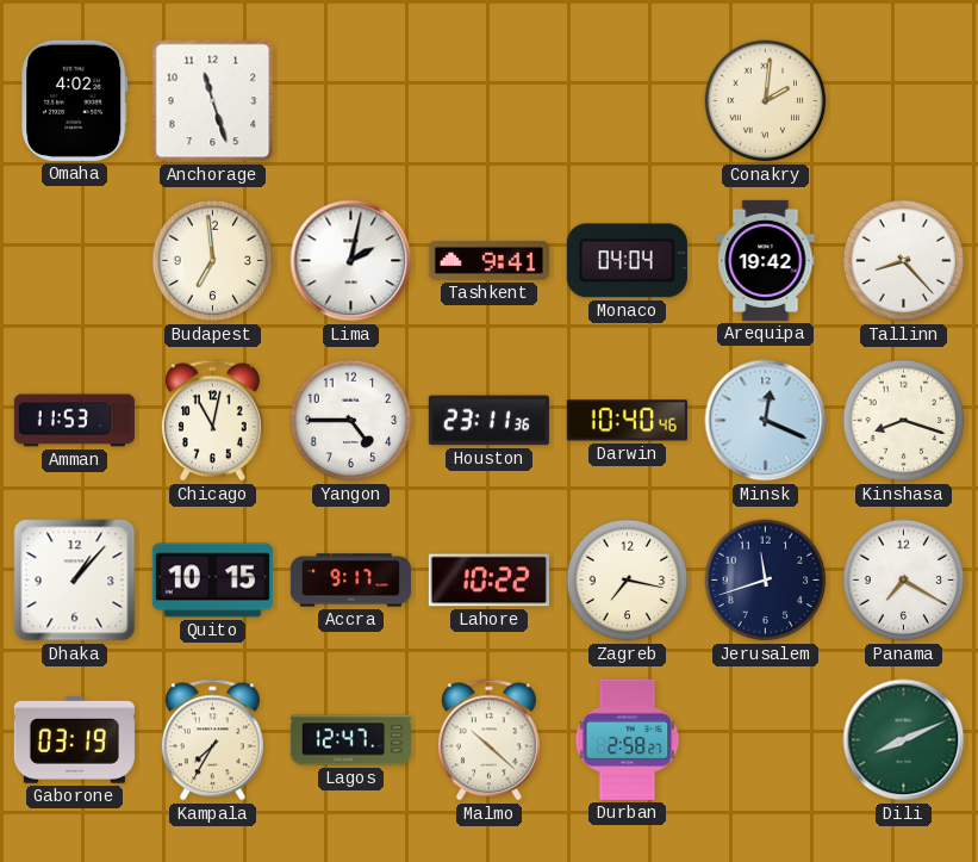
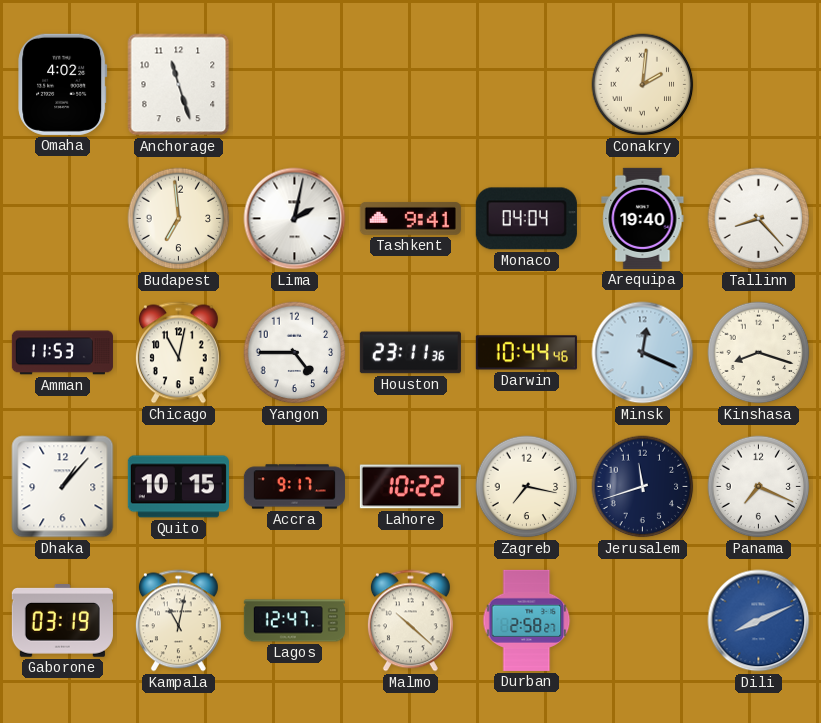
Arequipa: 19:42 -> 19:40 (643, 218)
Darwin: 10:40 -> 10:44 (526, 353)
Panama: 7:20 -> 7:19 (759, 487)
Kampala: 7:35 -> 11:02 (178, 621)
Dili dial: green -> blue (759, 621)
